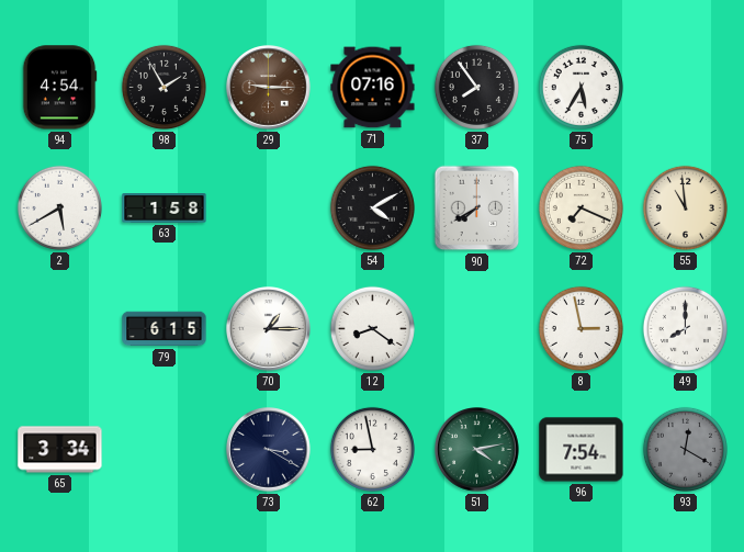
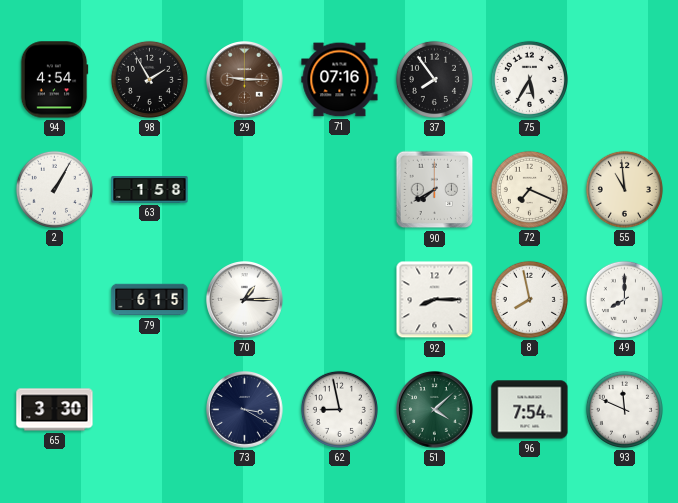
2: 5:40 -> 1:05 (54, 189)
54: 4:10 -> none (372, 207)
12: 8:21 -> none (372, 328)
92: none -> 8:15 (435, 300)
8: 2:58 -> 7:58 (529, 299)
65: 3:34 -> 3:30 (55, 410)
51: 4:13 -> 4:08 (435, 410)
93: 12:20 -> 11:49 (624, 409)
93 dial: grey -> white (624, 409)
